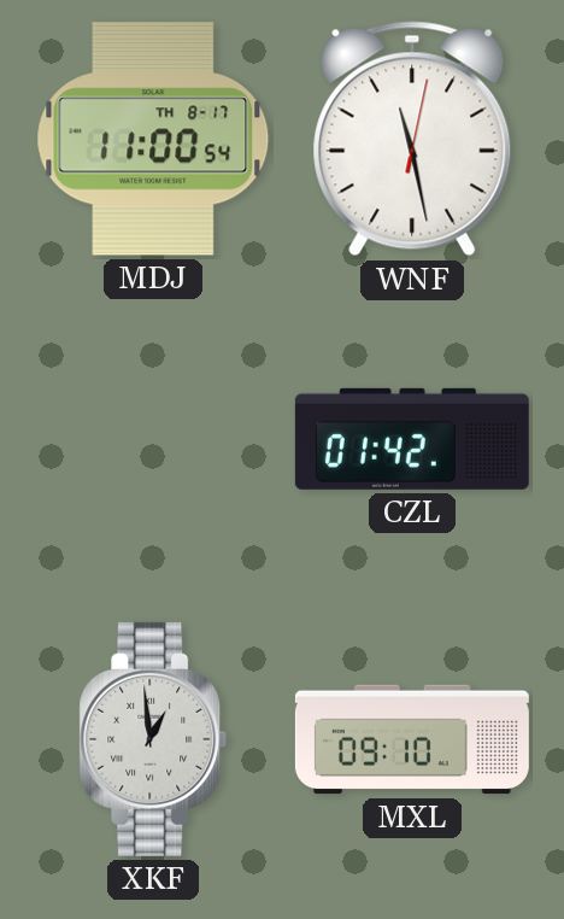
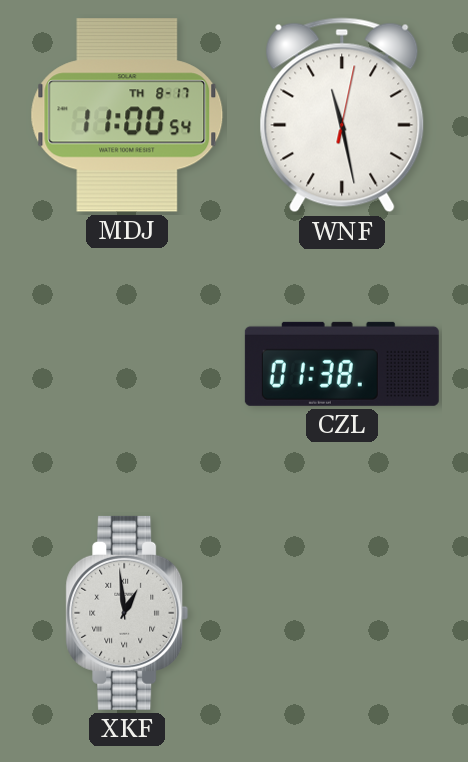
CZL: 01:42 -> 01:38 (342, 364)
MXL: 09:10 -> none (412, 739)
